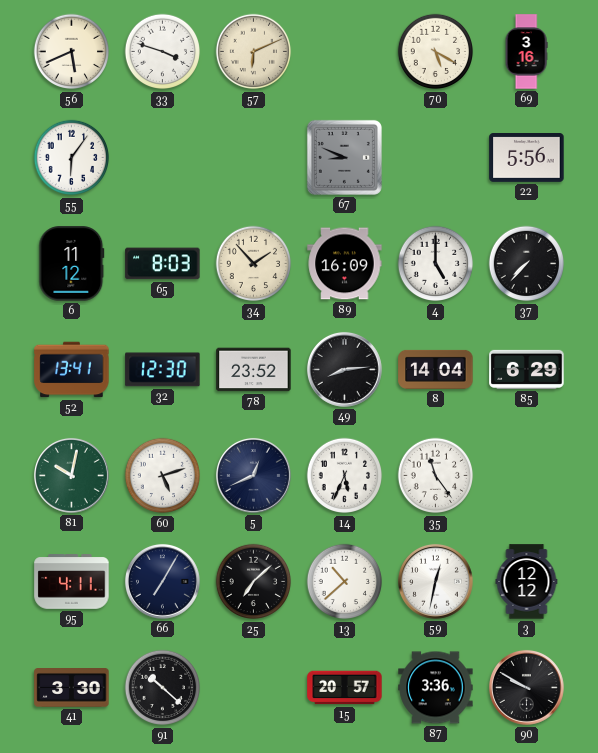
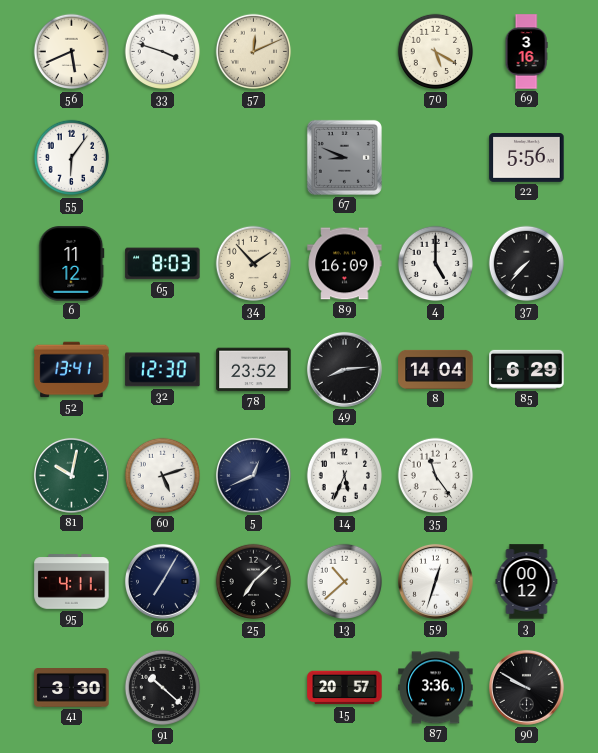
57: 6:11 -> 12:11 (254, 52)
59: 12:32 -> 12:33 (435, 581)
3: 12:12 -> 00:12 (527, 582)
